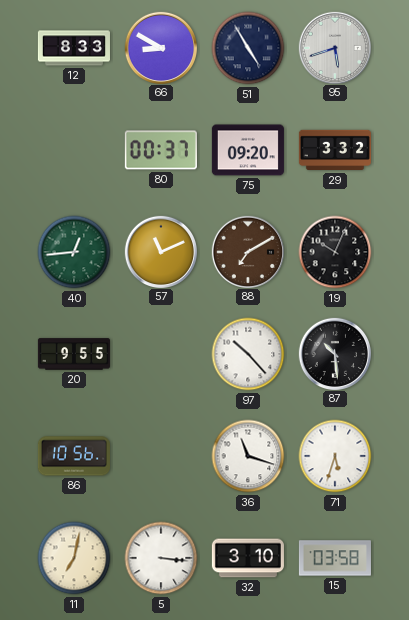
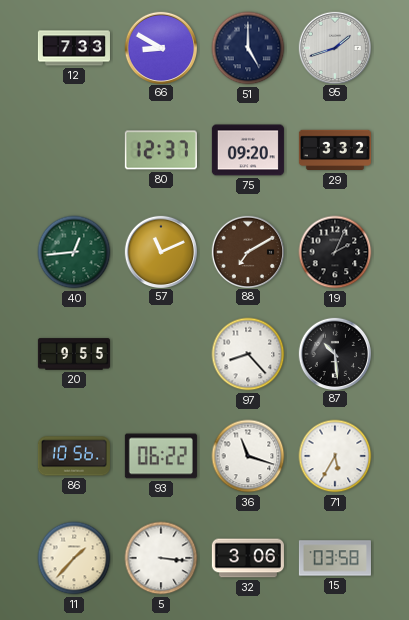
12: 8:33 -> 7:33 (74, 48)
51: 4:55 -> 5:00 (248, 48)
95: 5:42 -> 1:42 (334, 47)
80: 00:37 -> 12:37 (161, 150)
19: 10:04 -> 2:04 (335, 252)
97: 10:23 -> 8:23 (248, 354)
93: none -> 06:22 (161, 456)
71: 5:33 -> 5:35 (335, 456)
11: 7:02 -> 1:37 (74, 558)
32: 3:10 -> 3:06 (248, 558)
